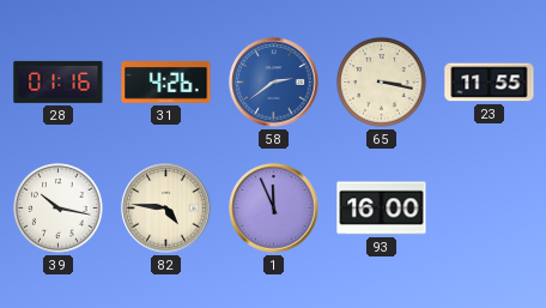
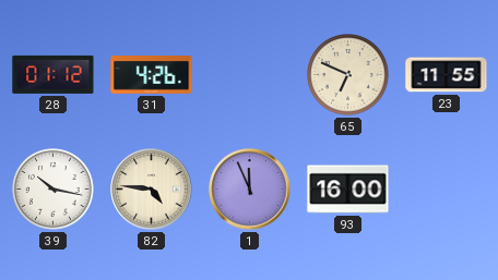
28: 01:16 -> 01:12 (54, 74)
58: 2:39 -> none (274, 83)
65: 3:17 -> 6:49 (348, 75)
